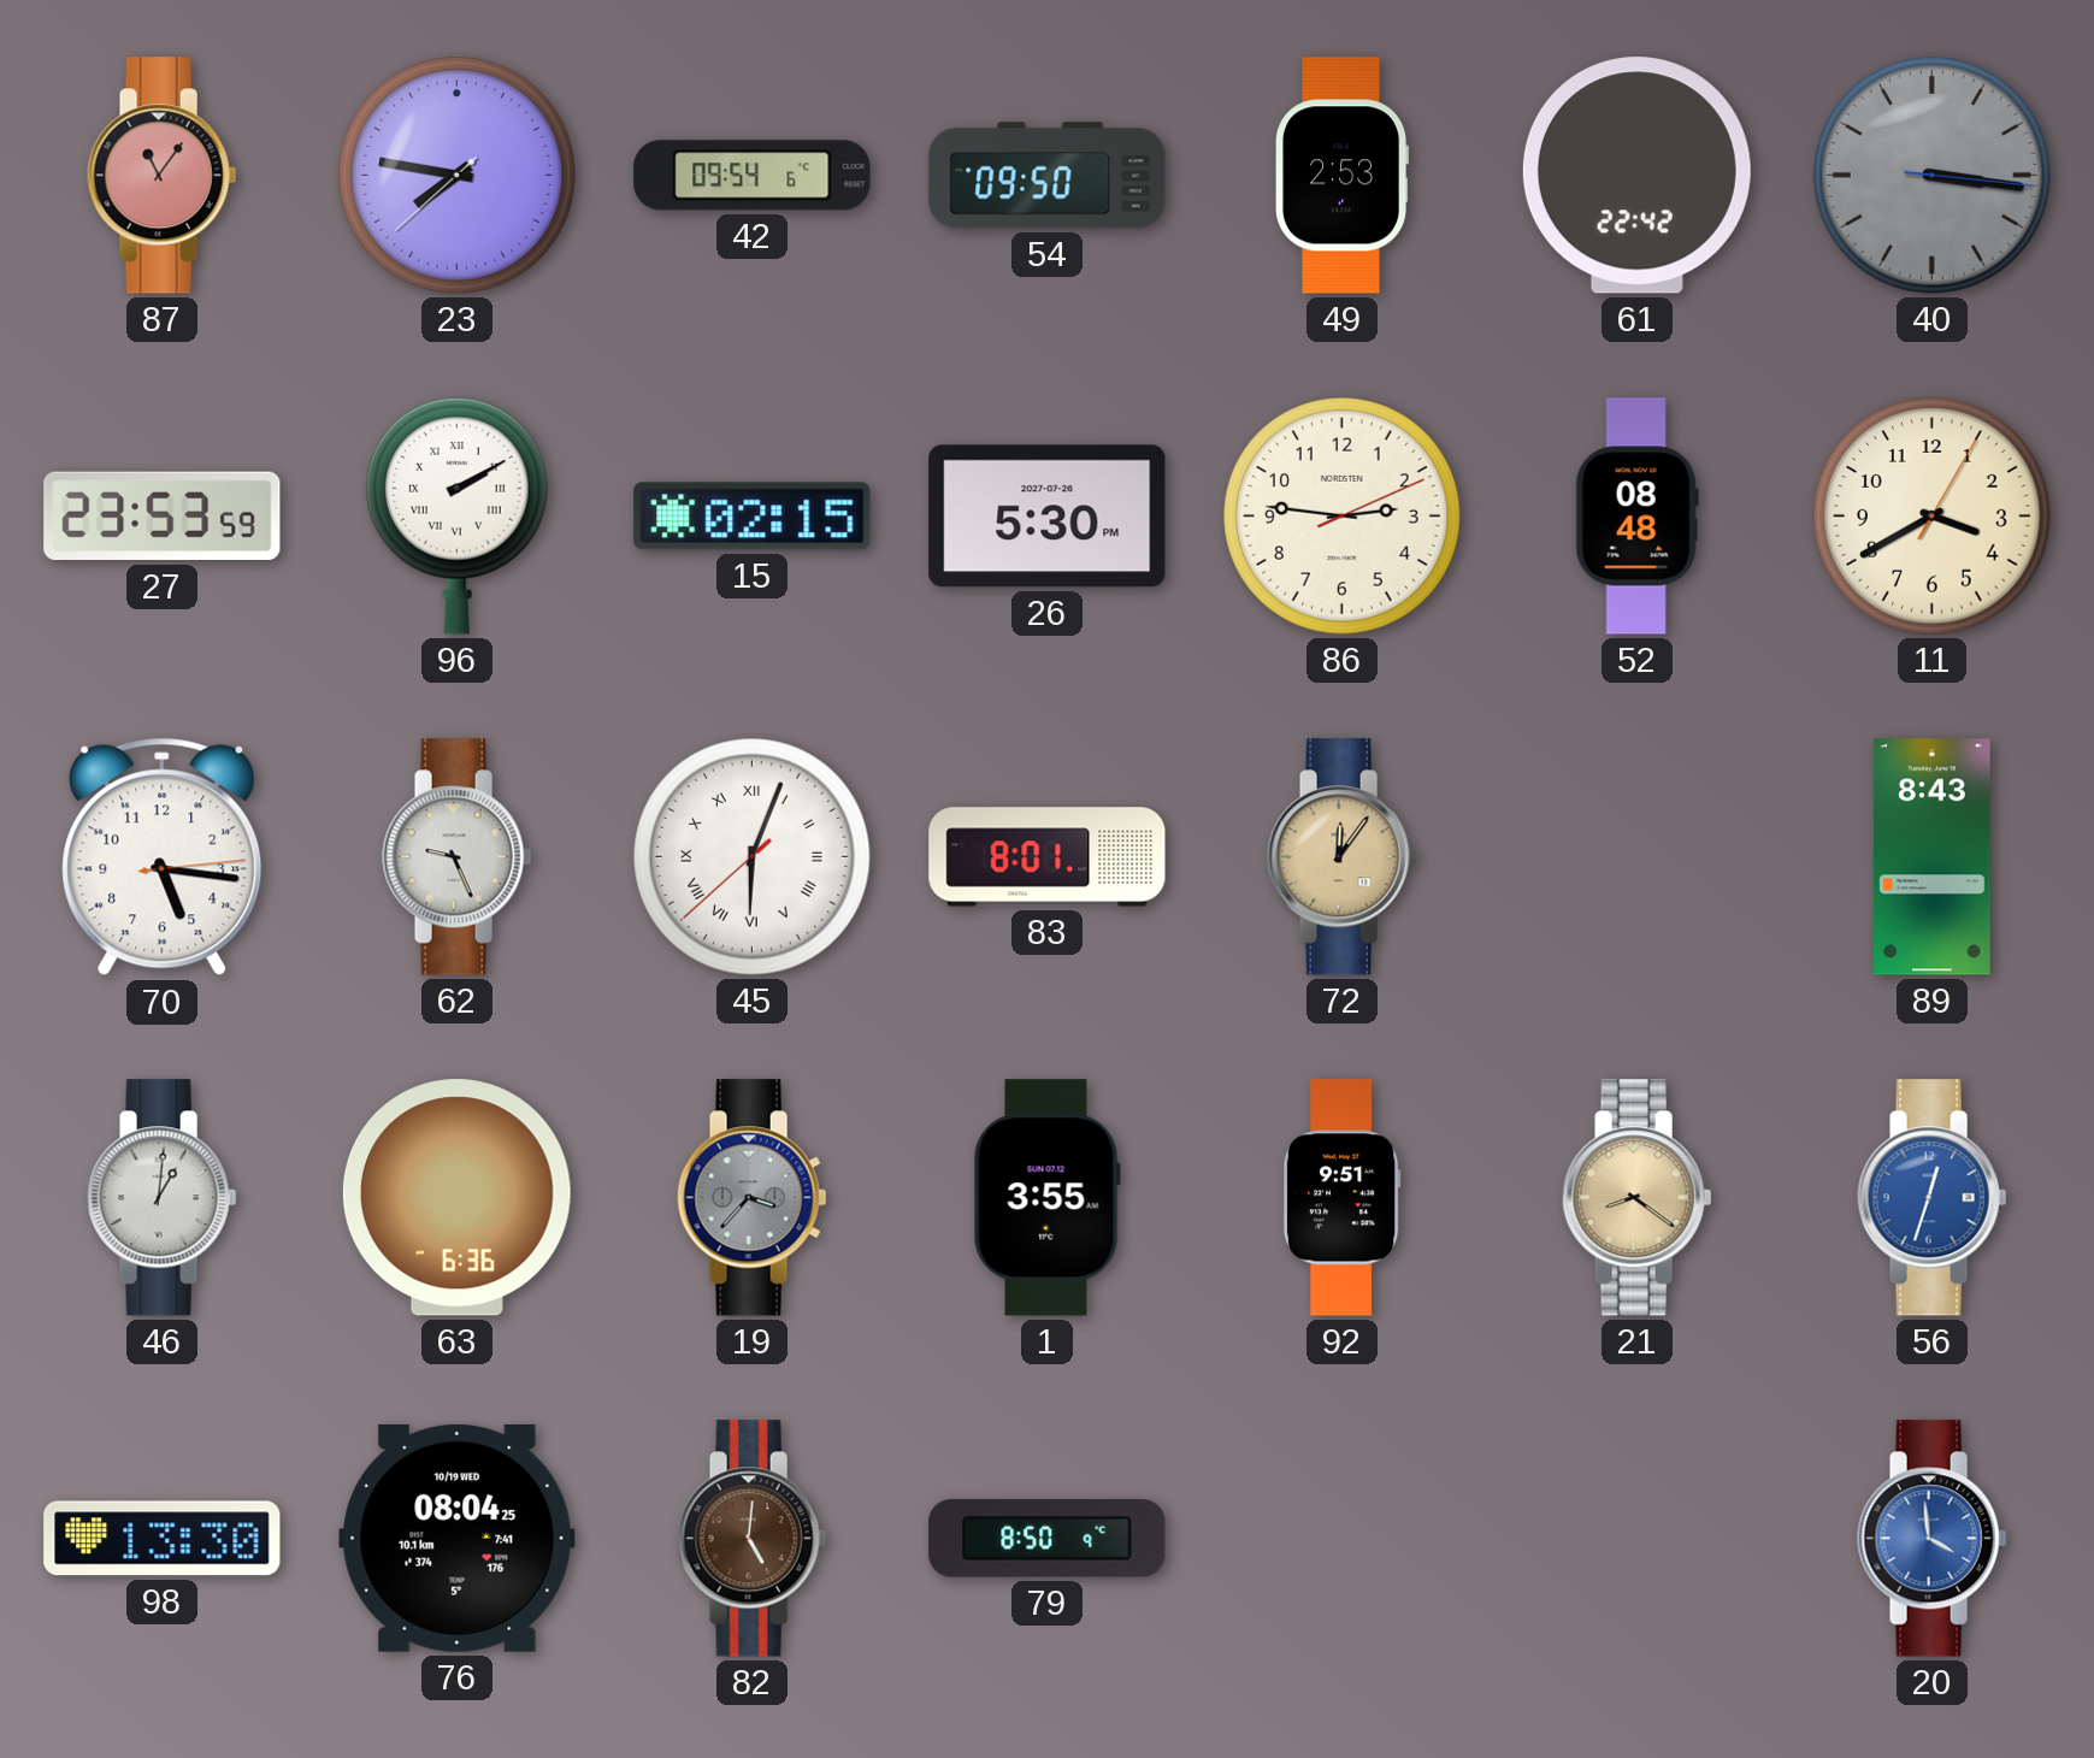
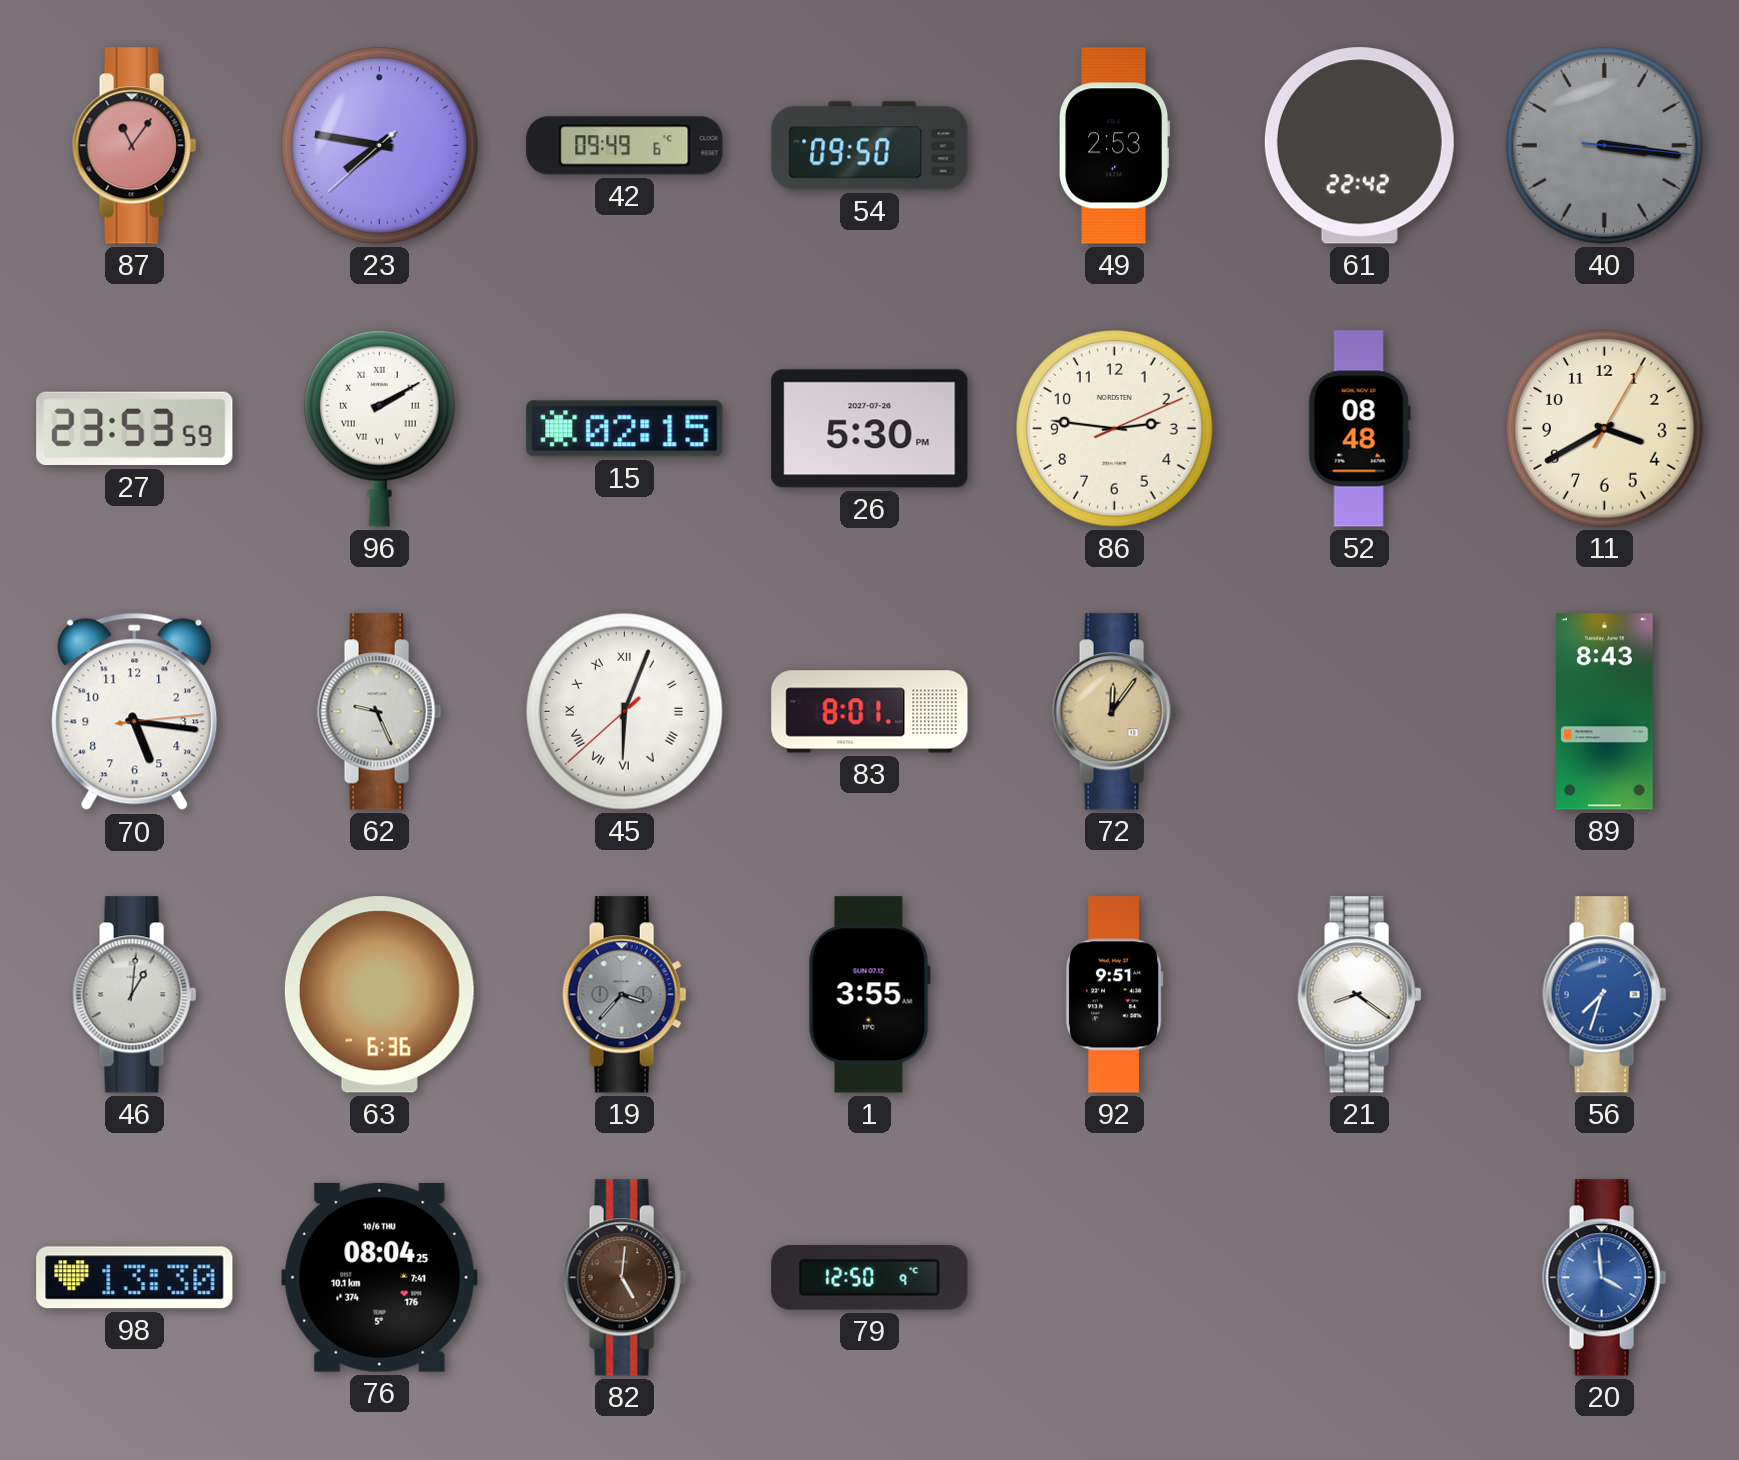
42: 09:54 -> 09:49 (625, 146)
21 dial: champagne -> white (1360, 995)
56: 12:33 -> 7:33 (1605, 995)
76 date: 10/19 WED -> 10/6 THU (380, 1277)
79: 8:50 -> 12:50 (870, 1278)
